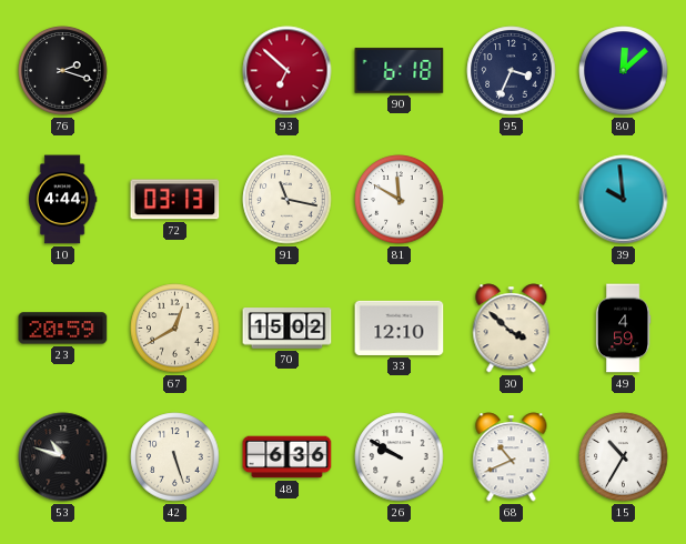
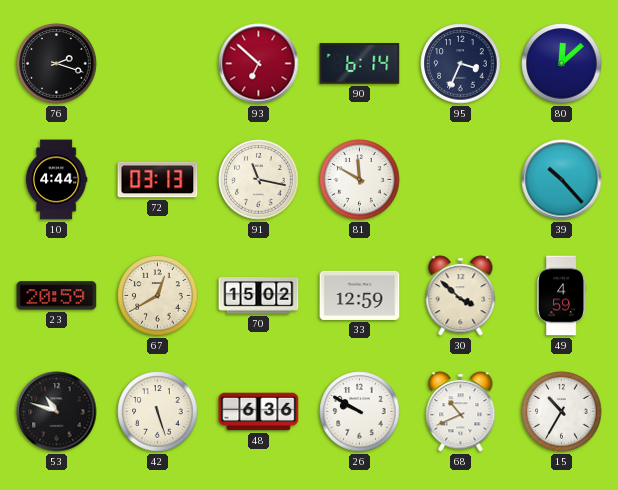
90: 6:18 -> 6:14 (360, 64)
39: 9:59 -> 10:23 (562, 180)
33: 12:10 -> 12:59 (360, 295)
